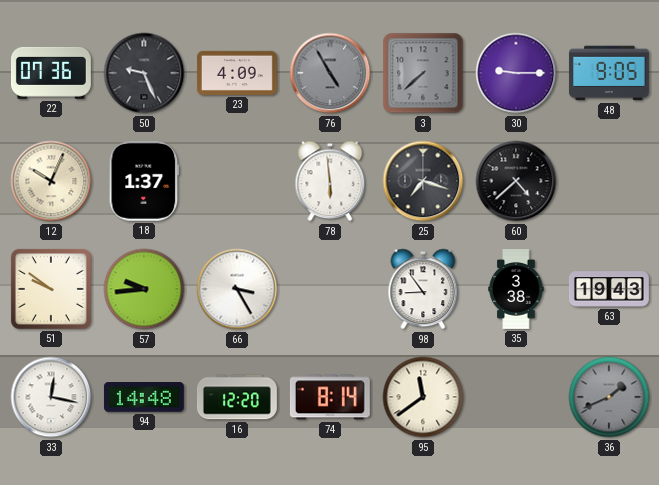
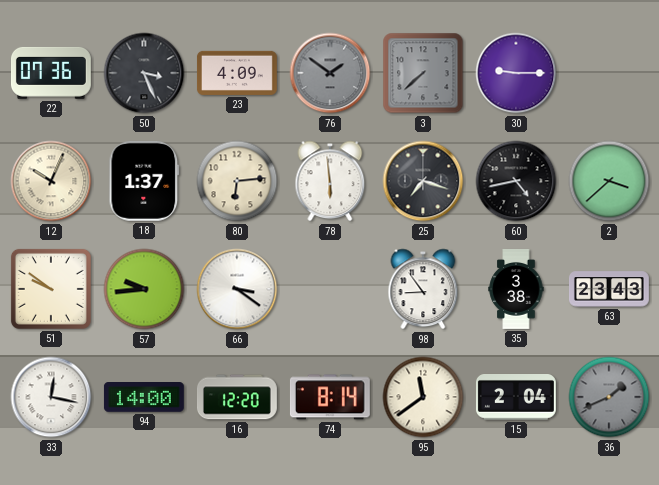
50: 9:26 -> 3:26 (144, 73)
76: 4:55 -> 1:51 (330, 73)
48: 9:05 -> none (609, 73)
80: none -> 6:14 (237, 181)
60: 4:38 -> 4:43 (516, 181)
2: none -> 3:38 (609, 181)
66: 3:25 -> 3:21 (237, 289)
63: 19:43 -> 23:43 (609, 289)
94: 14:48 -> 14:00 (144, 398)
15: none -> 2:04 (516, 398)
